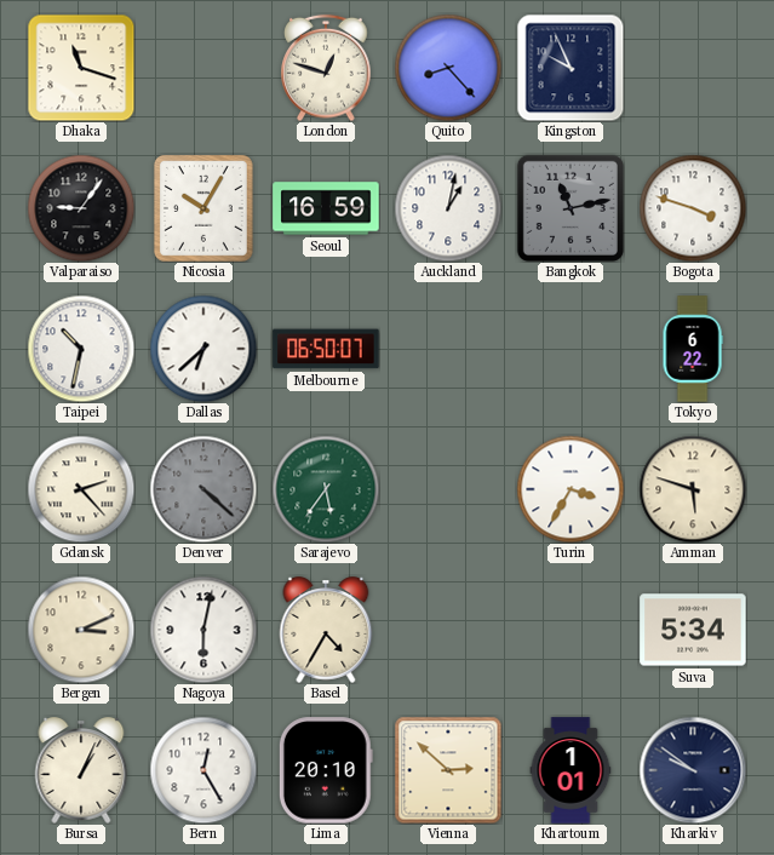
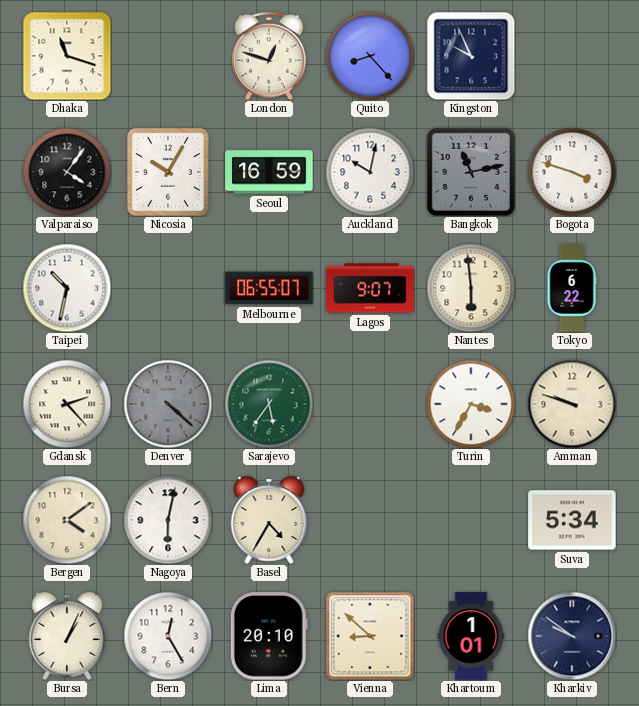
Valparaiso: 9:06 -> 4:06 (67, 172)
Auckland: 1:02 -> 10:02 (370, 172)
Dallas: 6:38 -> none (203, 349)
Melbourne: 06:50 -> 06:55 (269, 288)
Lagos: none -> 9:07 (370, 288)
Nantes: none -> 5:59 (471, 288)
Amman: 5:48 -> 9:48 (572, 404)
Bergen: 3:11 -> 4:09 (67, 520)
Vienna: 2:52 -> 8:52 (370, 636)
